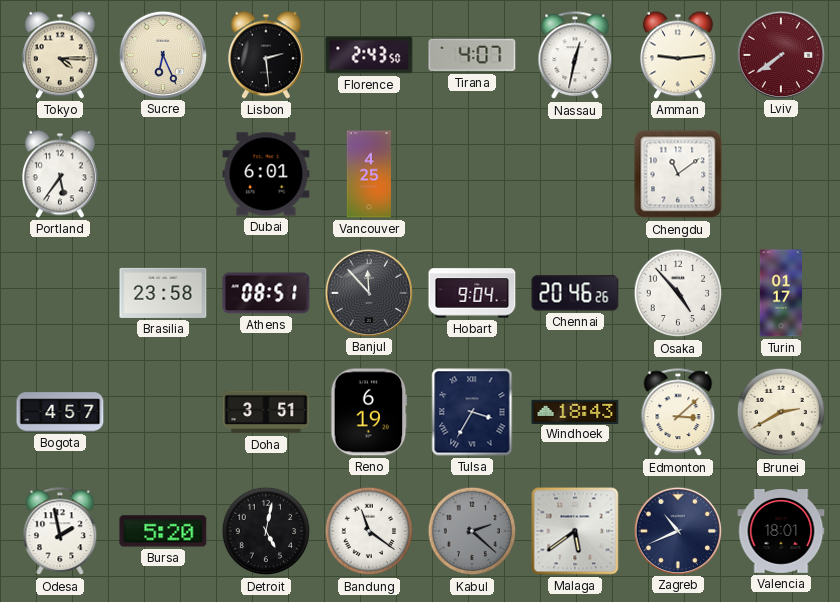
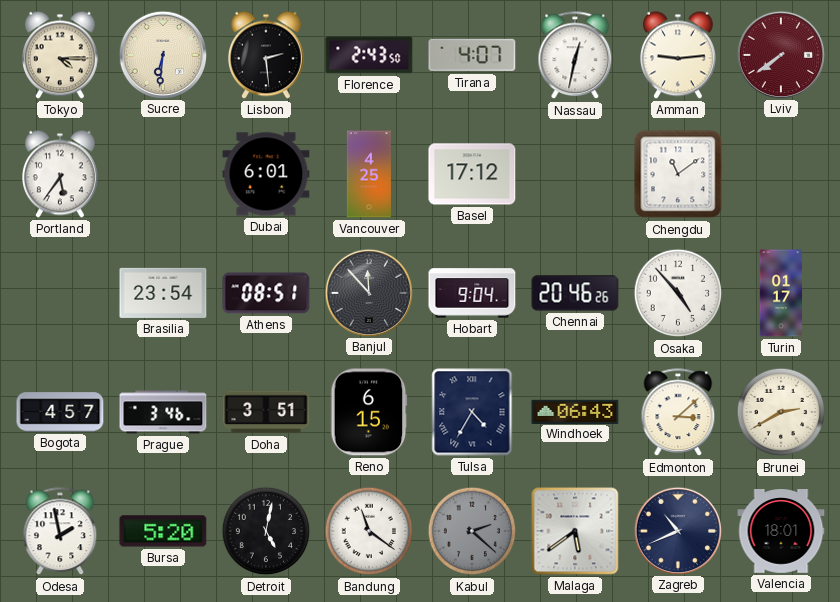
Sucre: 6:26 -> 6:31 (162, 54)
Basel: none -> 17:12 (472, 174)
Brasilia: 23:58 -> 23:54 (163, 293)
Prague: none -> 3:46 (163, 412)
Reno: 6:19 -> 6:15 (369, 412)
Tulsa: 3:35 -> 4:35 (472, 412)
Windhoek: 18:43 -> 06:43 (575, 411)
